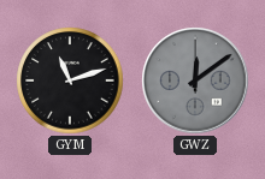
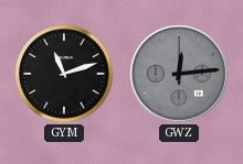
GWZ: 12:09 -> 12:14 (179, 74)
